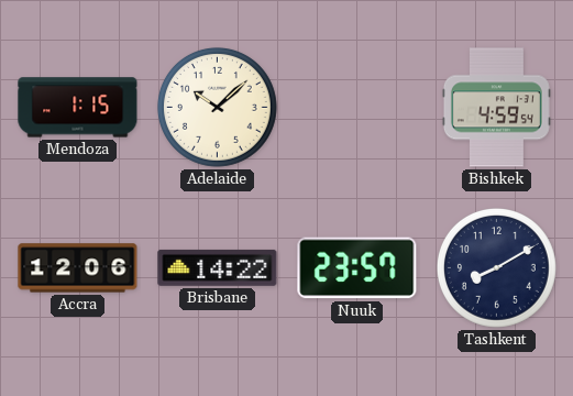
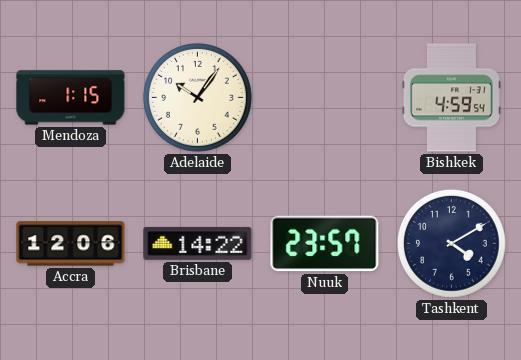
Adelaide: 10:08 -> 10:06 (197, 97)
Tashkent: 8:10 -> 4:10 (451, 243)
